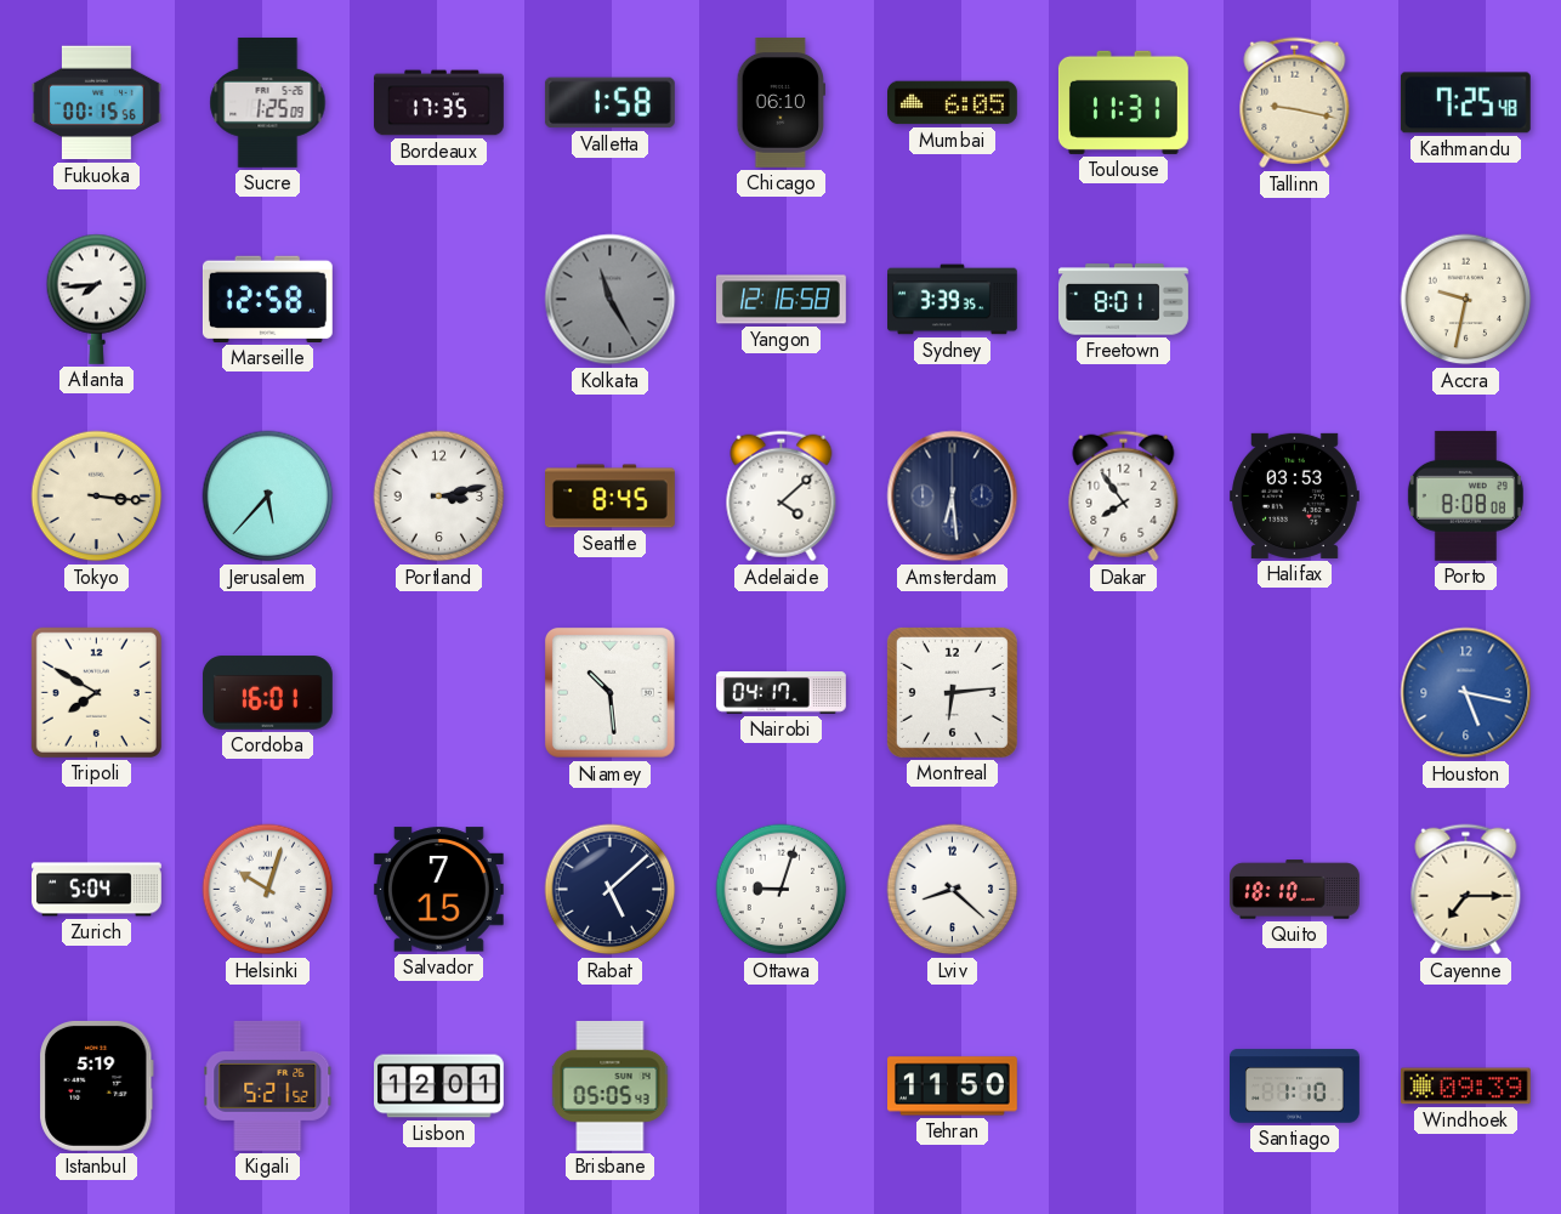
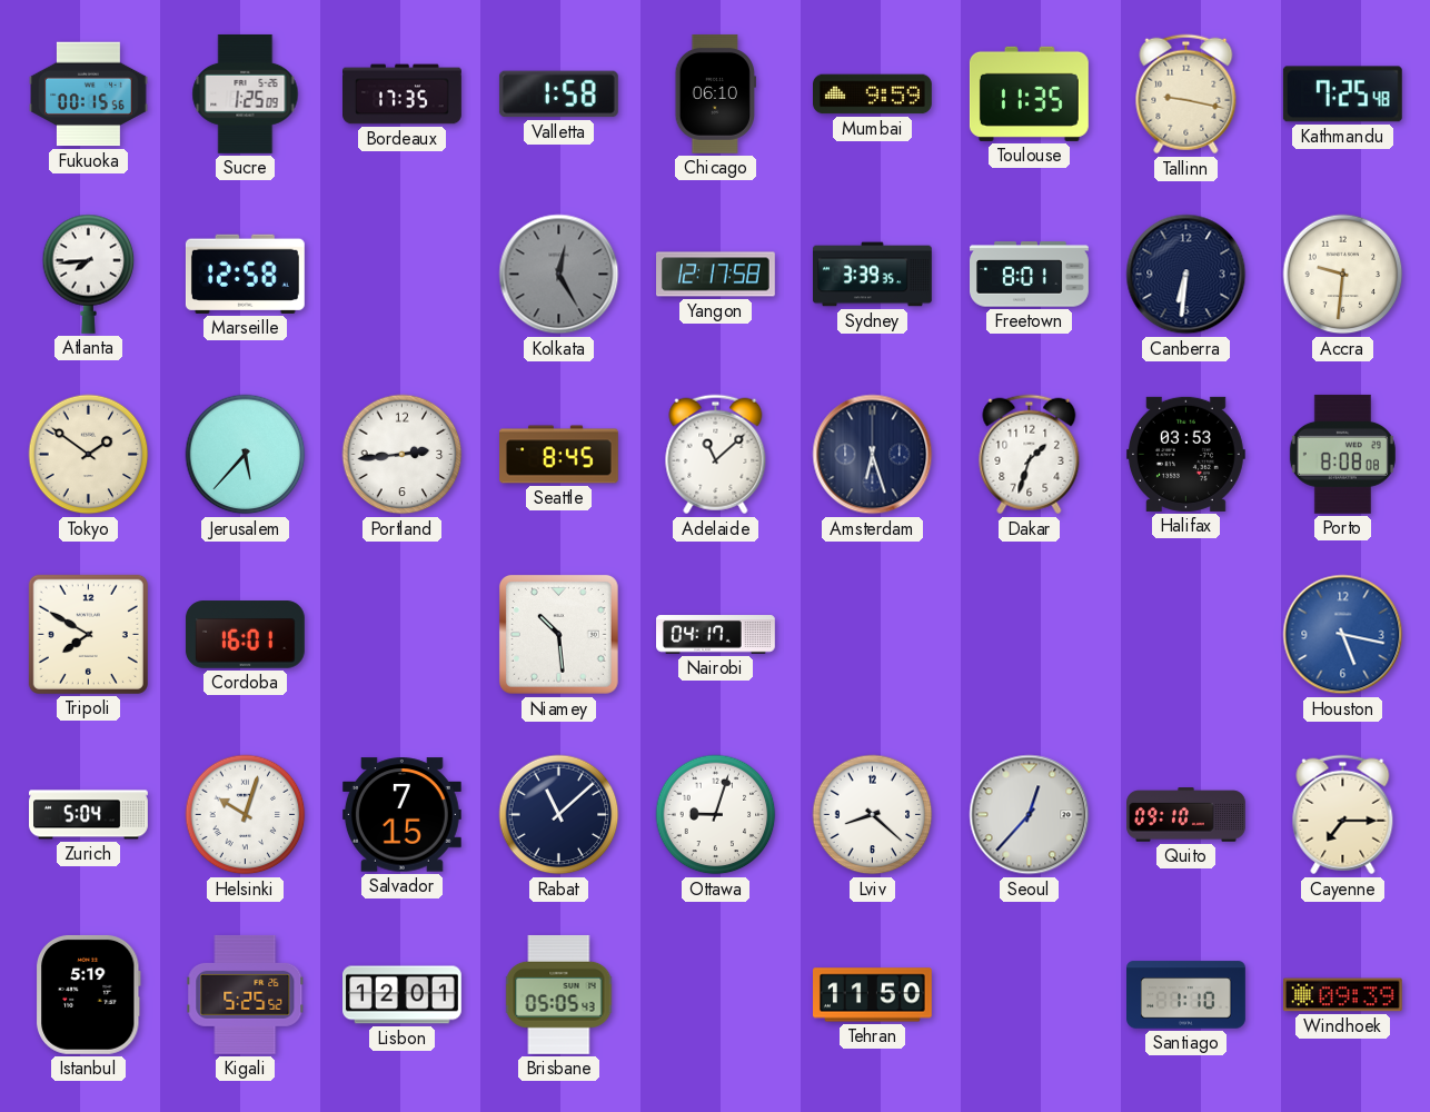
Mumbai: 6:05 -> 9:59 (873, 95)
Toulouse: 11:31 -> 11:35 (1029, 93)
Kolkata: 11:25 -> 12:25 (559, 275)
Yangon: 12:16 -> 12:17 (716, 275)
Canberra: none -> 6:31 (1186, 275)
Accra: 9:32 -> 9:31 (1343, 275)
Tokyo: 3:16 -> 1:51 (89, 455)
Portland: 3:13 -> 2:44 (403, 455)
Adelaide: 4:08 -> 11:08 (716, 455)
Amsterdam: 6:29 -> 6:27 (873, 455)
Dakar: 7:54 -> 1:33 (1030, 455)
Montreal: 6:14 -> none (952, 692)
Rabat: 5:08 -> 11:08 (559, 815)
Seoul: none -> 12:37 (1030, 815)
Quito: 18:10 -> 09:10 (1186, 815)
Kigali: 5:21 -> 5:25 (246, 994)
